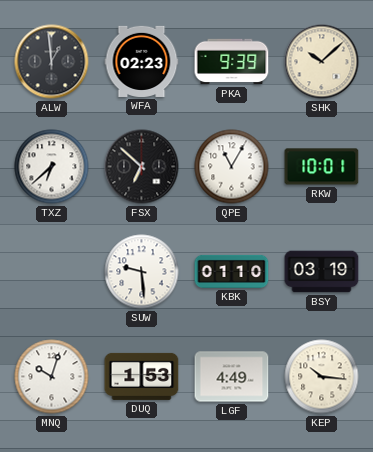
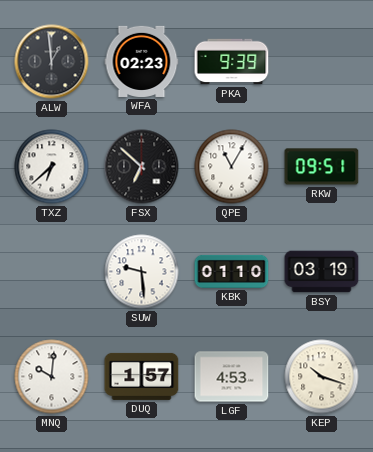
SHK: 10:08 -> none (322, 62)
RKW: 10:01 -> 09:51 (322, 167)
MNQ: 10:03 -> 10:01 (52, 377)
DUQ: 1:53 -> 1:57 (142, 376)
LGF: 4:49 -> 4:53 (232, 377)
KEP: 10:16 -> 10:18 (322, 377)
